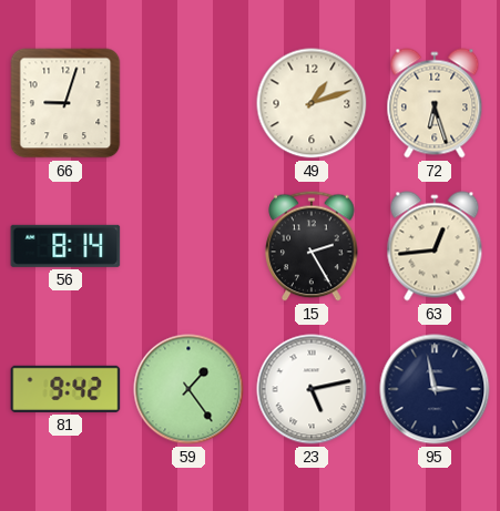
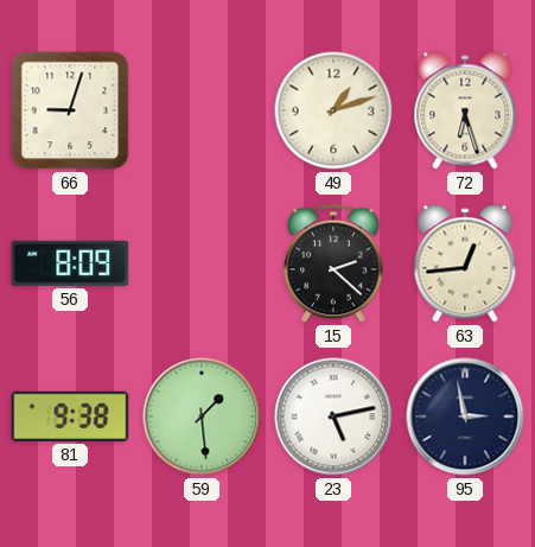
56: 8:14 -> 8:09 (70, 263)
15: 2:25 -> 2:22 (333, 263)
81: 9:42 -> 9:38 (70, 416)
59: 1:24 -> 1:29 (202, 416)
